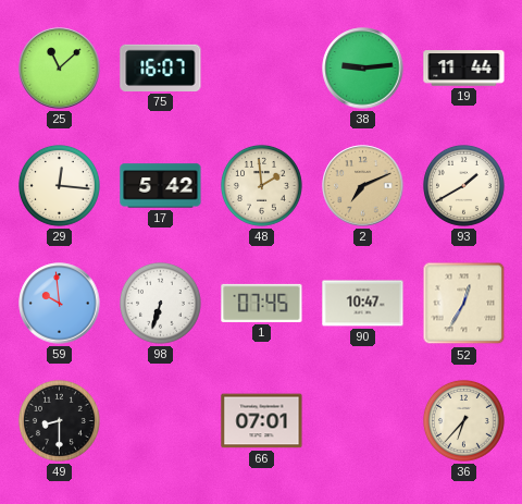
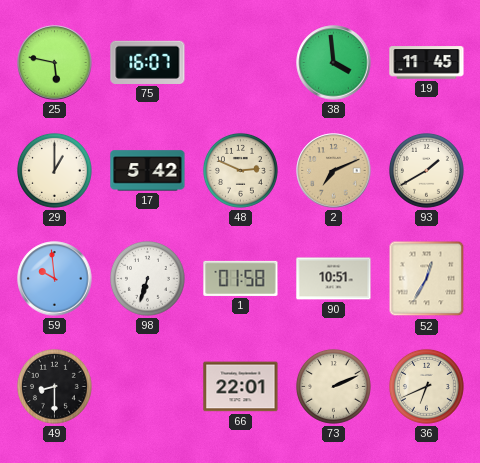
25: 11:08 -> 5:47 (55, 63)
38: 9:14 -> 3:59 (334, 63)
19: 11:44 -> 11:45 (427, 63)
29: 12:16 -> 1:00 (55, 171)
48: 1:59 -> 2:49 (241, 171)
1: 07:45 -> 01:58 (241, 278)
90: 10:47 -> 10:51 (334, 279)
66: 07:01 -> 22:01 (241, 387)
73: none -> 2:11 (334, 387)
36: 6:37 -> 6:41 (427, 387)
